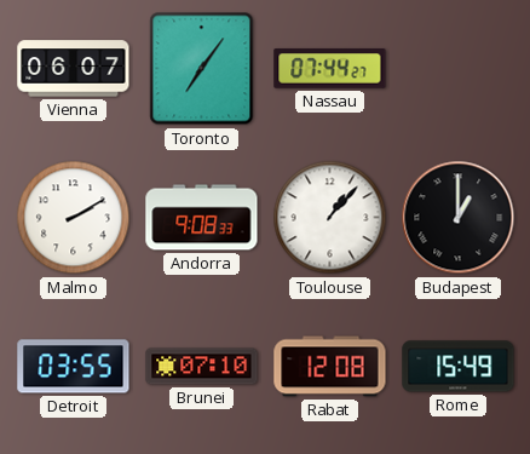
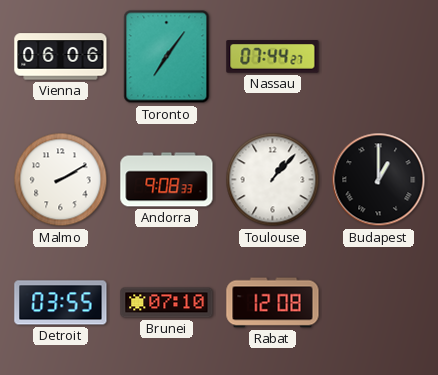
Vienna: 06:07 -> 06:06 (61, 57)
Rome: 15:49 -> none (459, 367)
